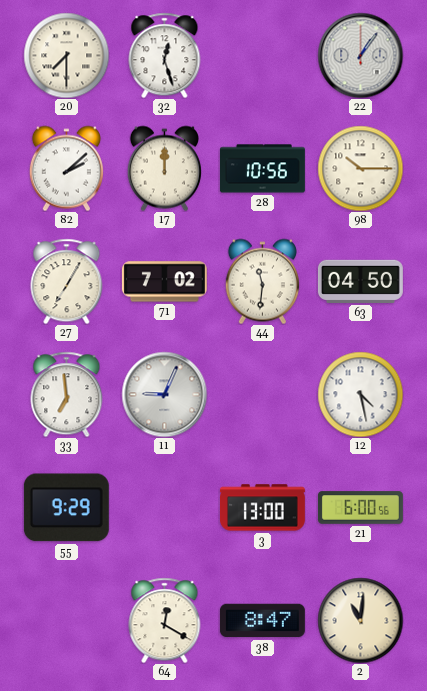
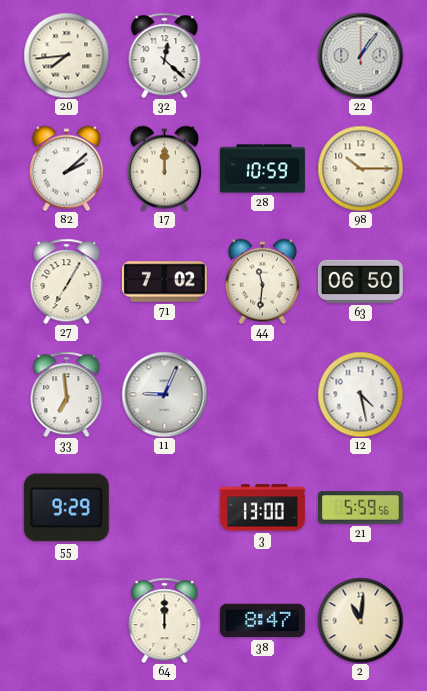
20: 7:30 -> 7:44 (66, 55)
32: 12:27 -> 12:22 (165, 55)
28: 10:56 -> 10:59 (262, 169)
63: 04:50 -> 06:50 (360, 281)
21: 6:00 -> 5:59 (360, 508)
64: 12:20 -> 12:00 (165, 620)
